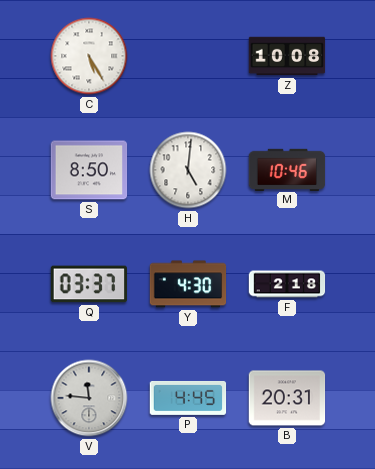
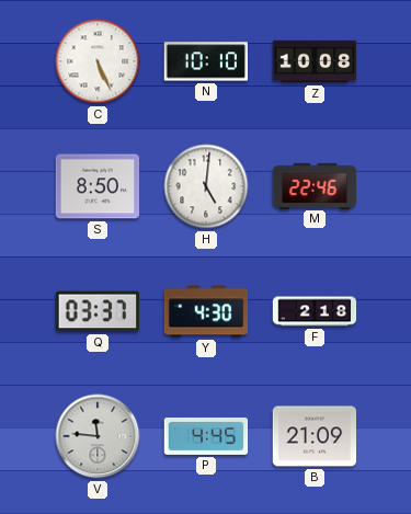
C: 5:25 -> 5:26 (98, 61)
N: none -> 10:10 (205, 61)
M: 10:46 -> 22:46 (315, 185)
B: 20:31 -> 21:09 (315, 436)
